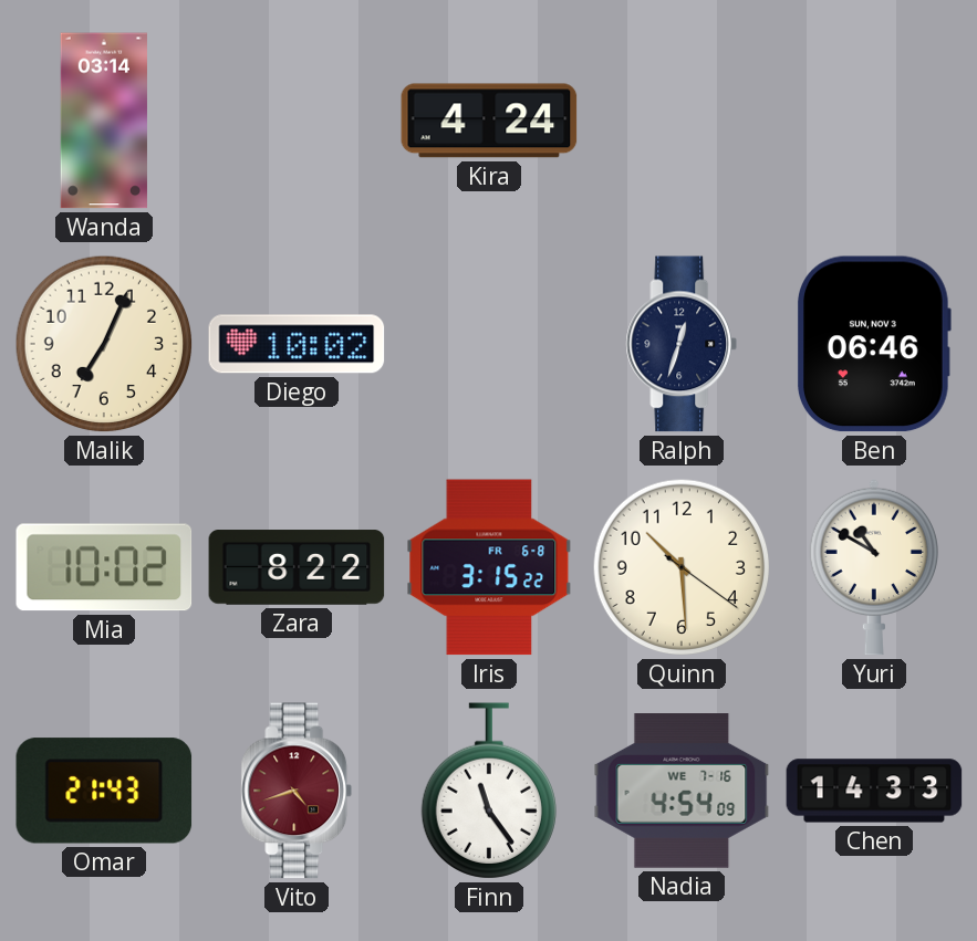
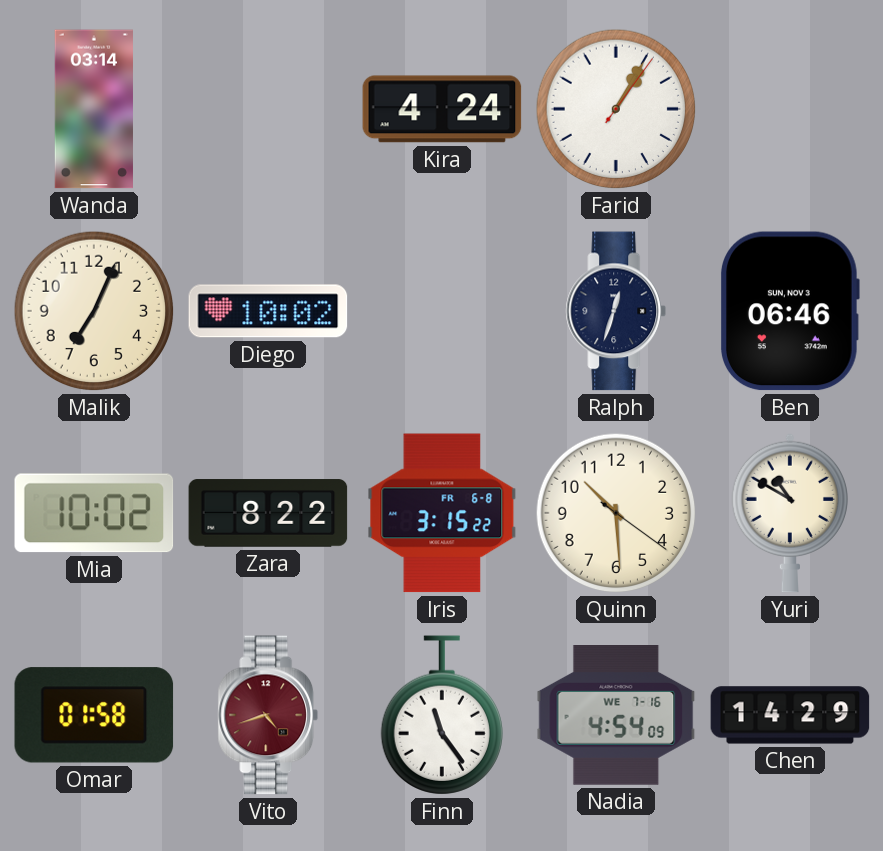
Farid: none -> 1:05 (616, 109)
Omar: 21:43 -> 01:58 (94, 715)
Chen: 14:33 -> 14:29 (790, 715)
